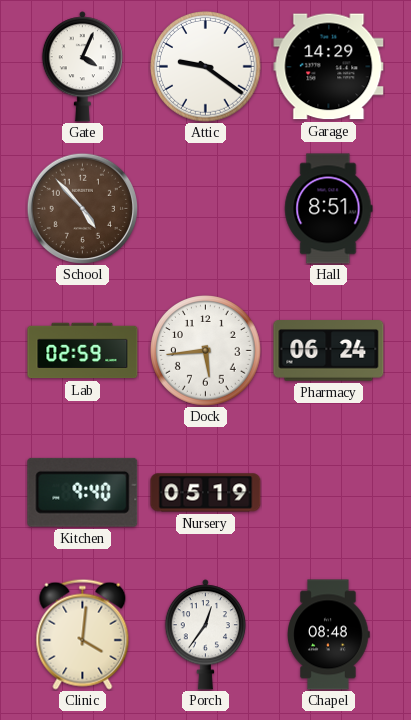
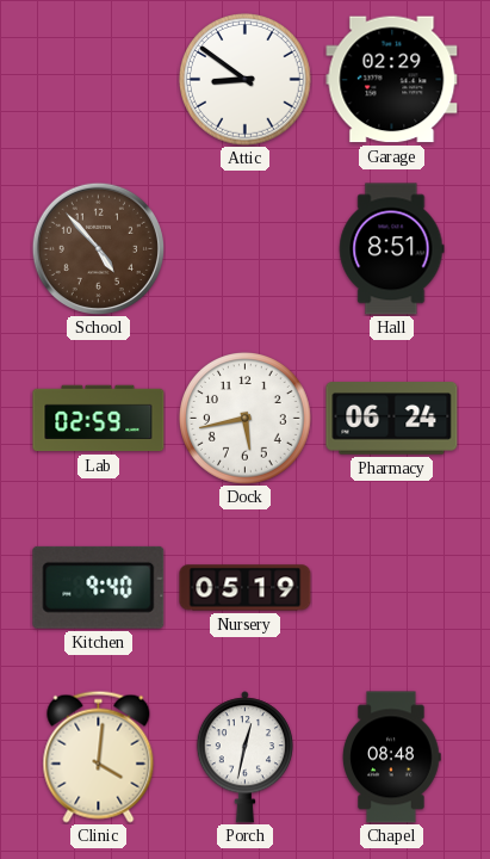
Gate: 4:04 -> none (82, 67)
Attic: 9:21 -> 8:51 (246, 80)
Garage: 14:29 -> 02:29 (392, 80)
Dock: 5:44 -> 5:43 (246, 419)
Porch: 12:36 -> 12:32 (244, 758)
